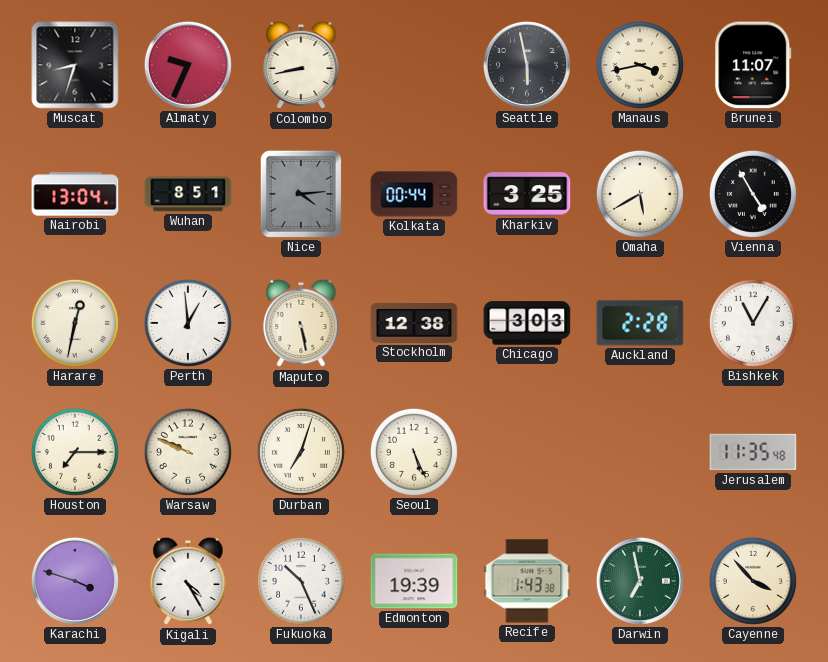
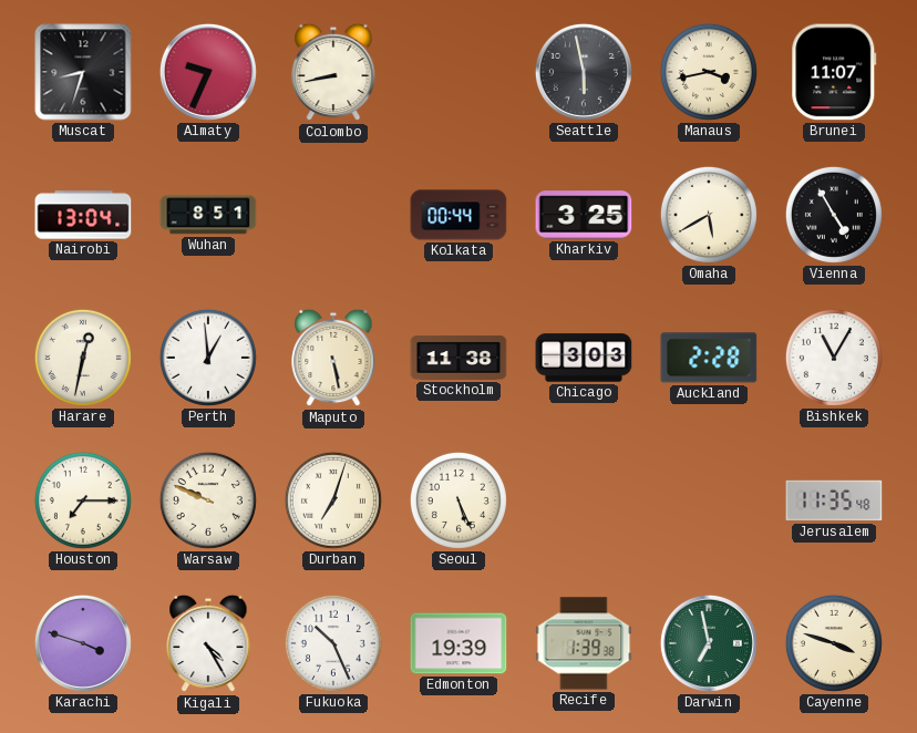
Nice: 4:14 -> none (301, 194)
Stockholm: 12:38 -> 11:38 (458, 358)
Recife: 1:43 -> 1:39 (584, 643)
Cayenne: 3:53 -> 3:48 (834, 643)
